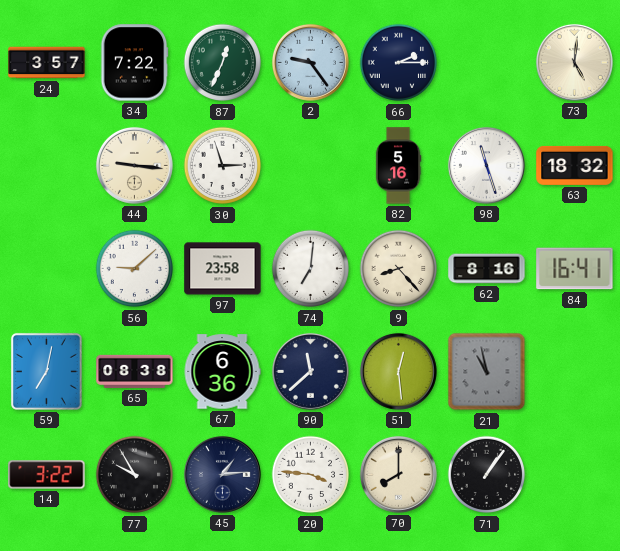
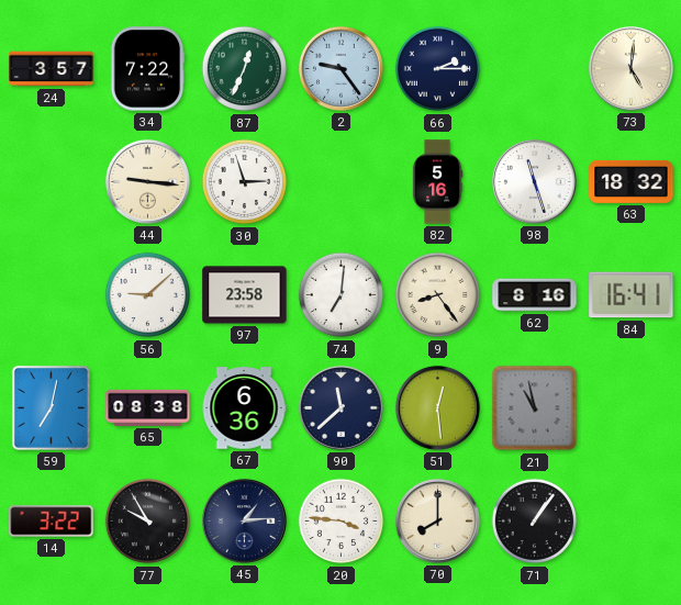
9: 8:23 -> 8:24 (438, 295)
